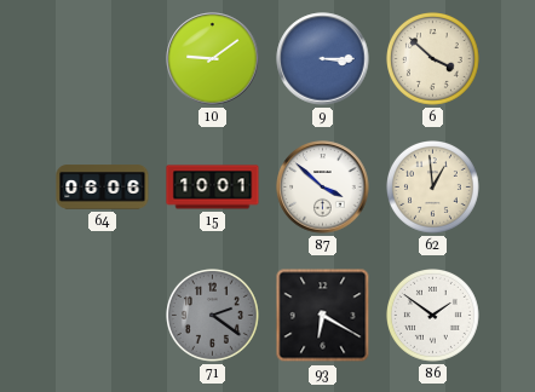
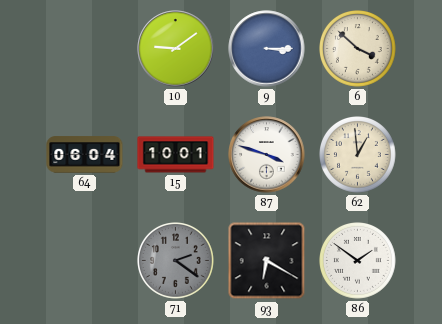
64: 06:06 -> 06:04 (85, 155)
87: 3:52 -> 3:48 (267, 155)
